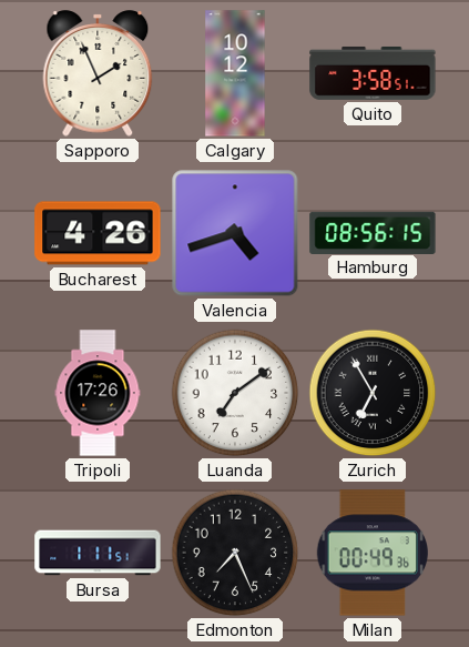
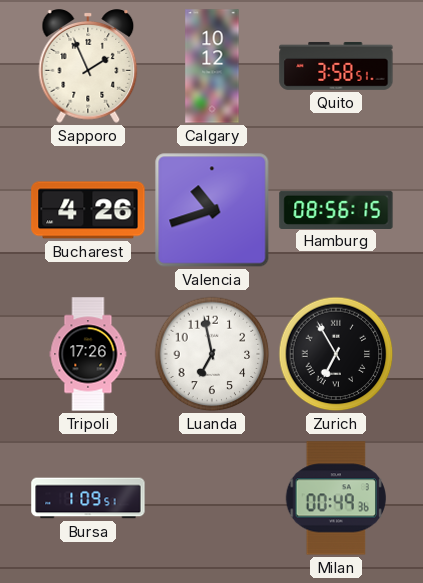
Valencia: 4:42 -> 10:42 (212, 210)
Luanda: 7:09 -> 6:58 (212, 354)
Bursa: 1:11 -> 1:09 (88, 498)
Edmonton: 7:26 -> none (235, 553)
